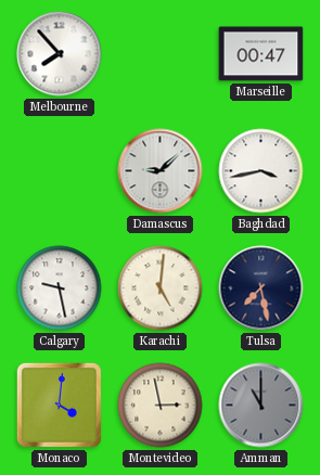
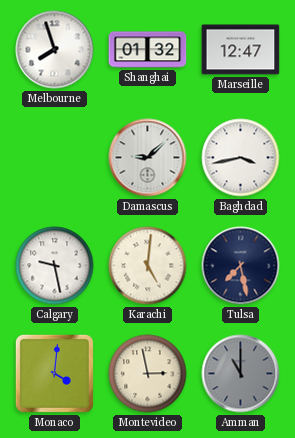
Melbourne: 7:53 -> 7:57 (55, 50)
Shanghai: none -> 01:32 (148, 50)
Marseille: 00:47 -> 12:47 (241, 50)
